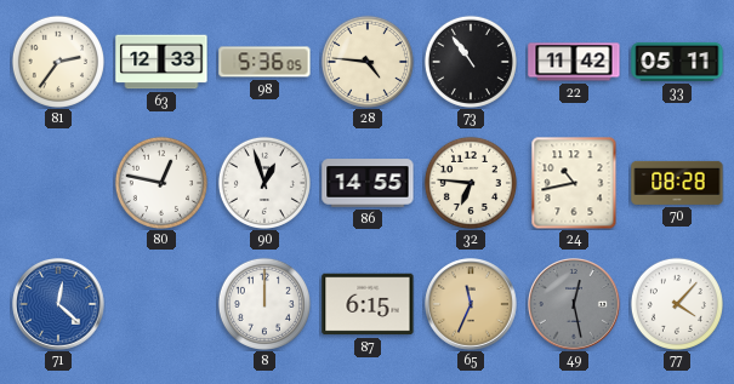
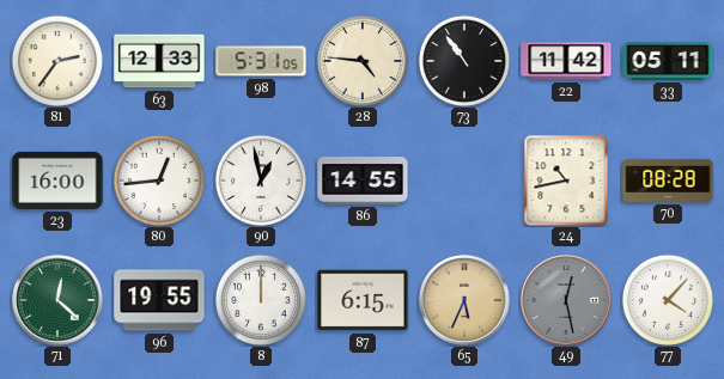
98: 5:36 -> 5:31 (261, 61)
23: none -> 16:00 (57, 181)
80: 12:47 -> 12:44 (159, 181)
90: 12:57 -> 12:58 (261, 181)
32: 6:46 -> none (471, 183)
71 dial: blue -> green (57, 300)
96: none -> 19:55 (159, 300)
65: 11:34 -> 5:34 (464, 300)
